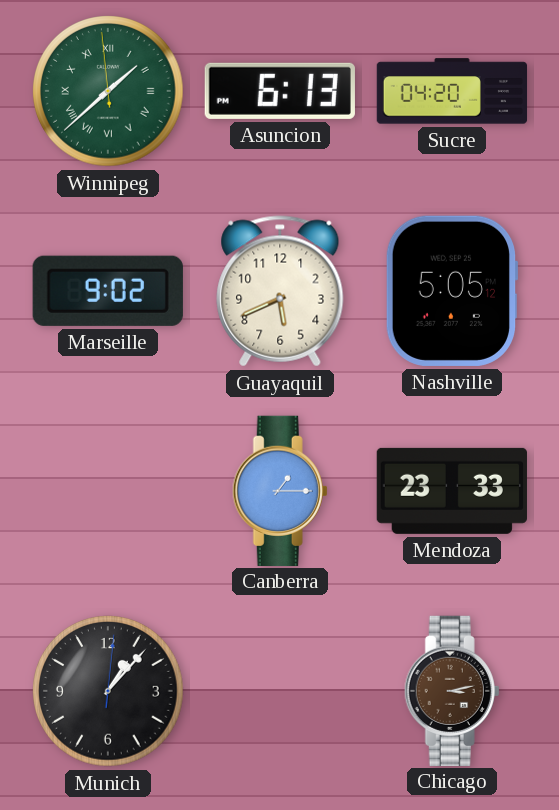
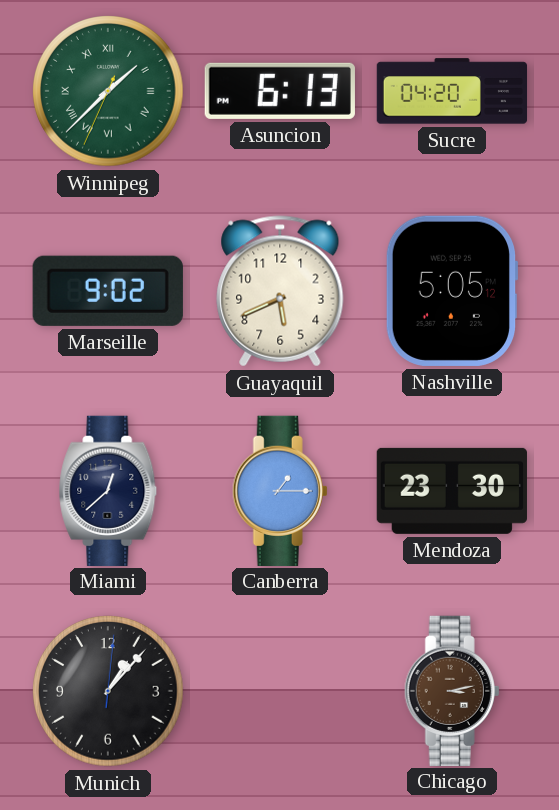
Winnipeg: 1:37:59 -> 1:37:34 (108, 91)
Miami: none -> 12:38 (108, 490)
Mendoza: 23:33 -> 23:30 (452, 491)
